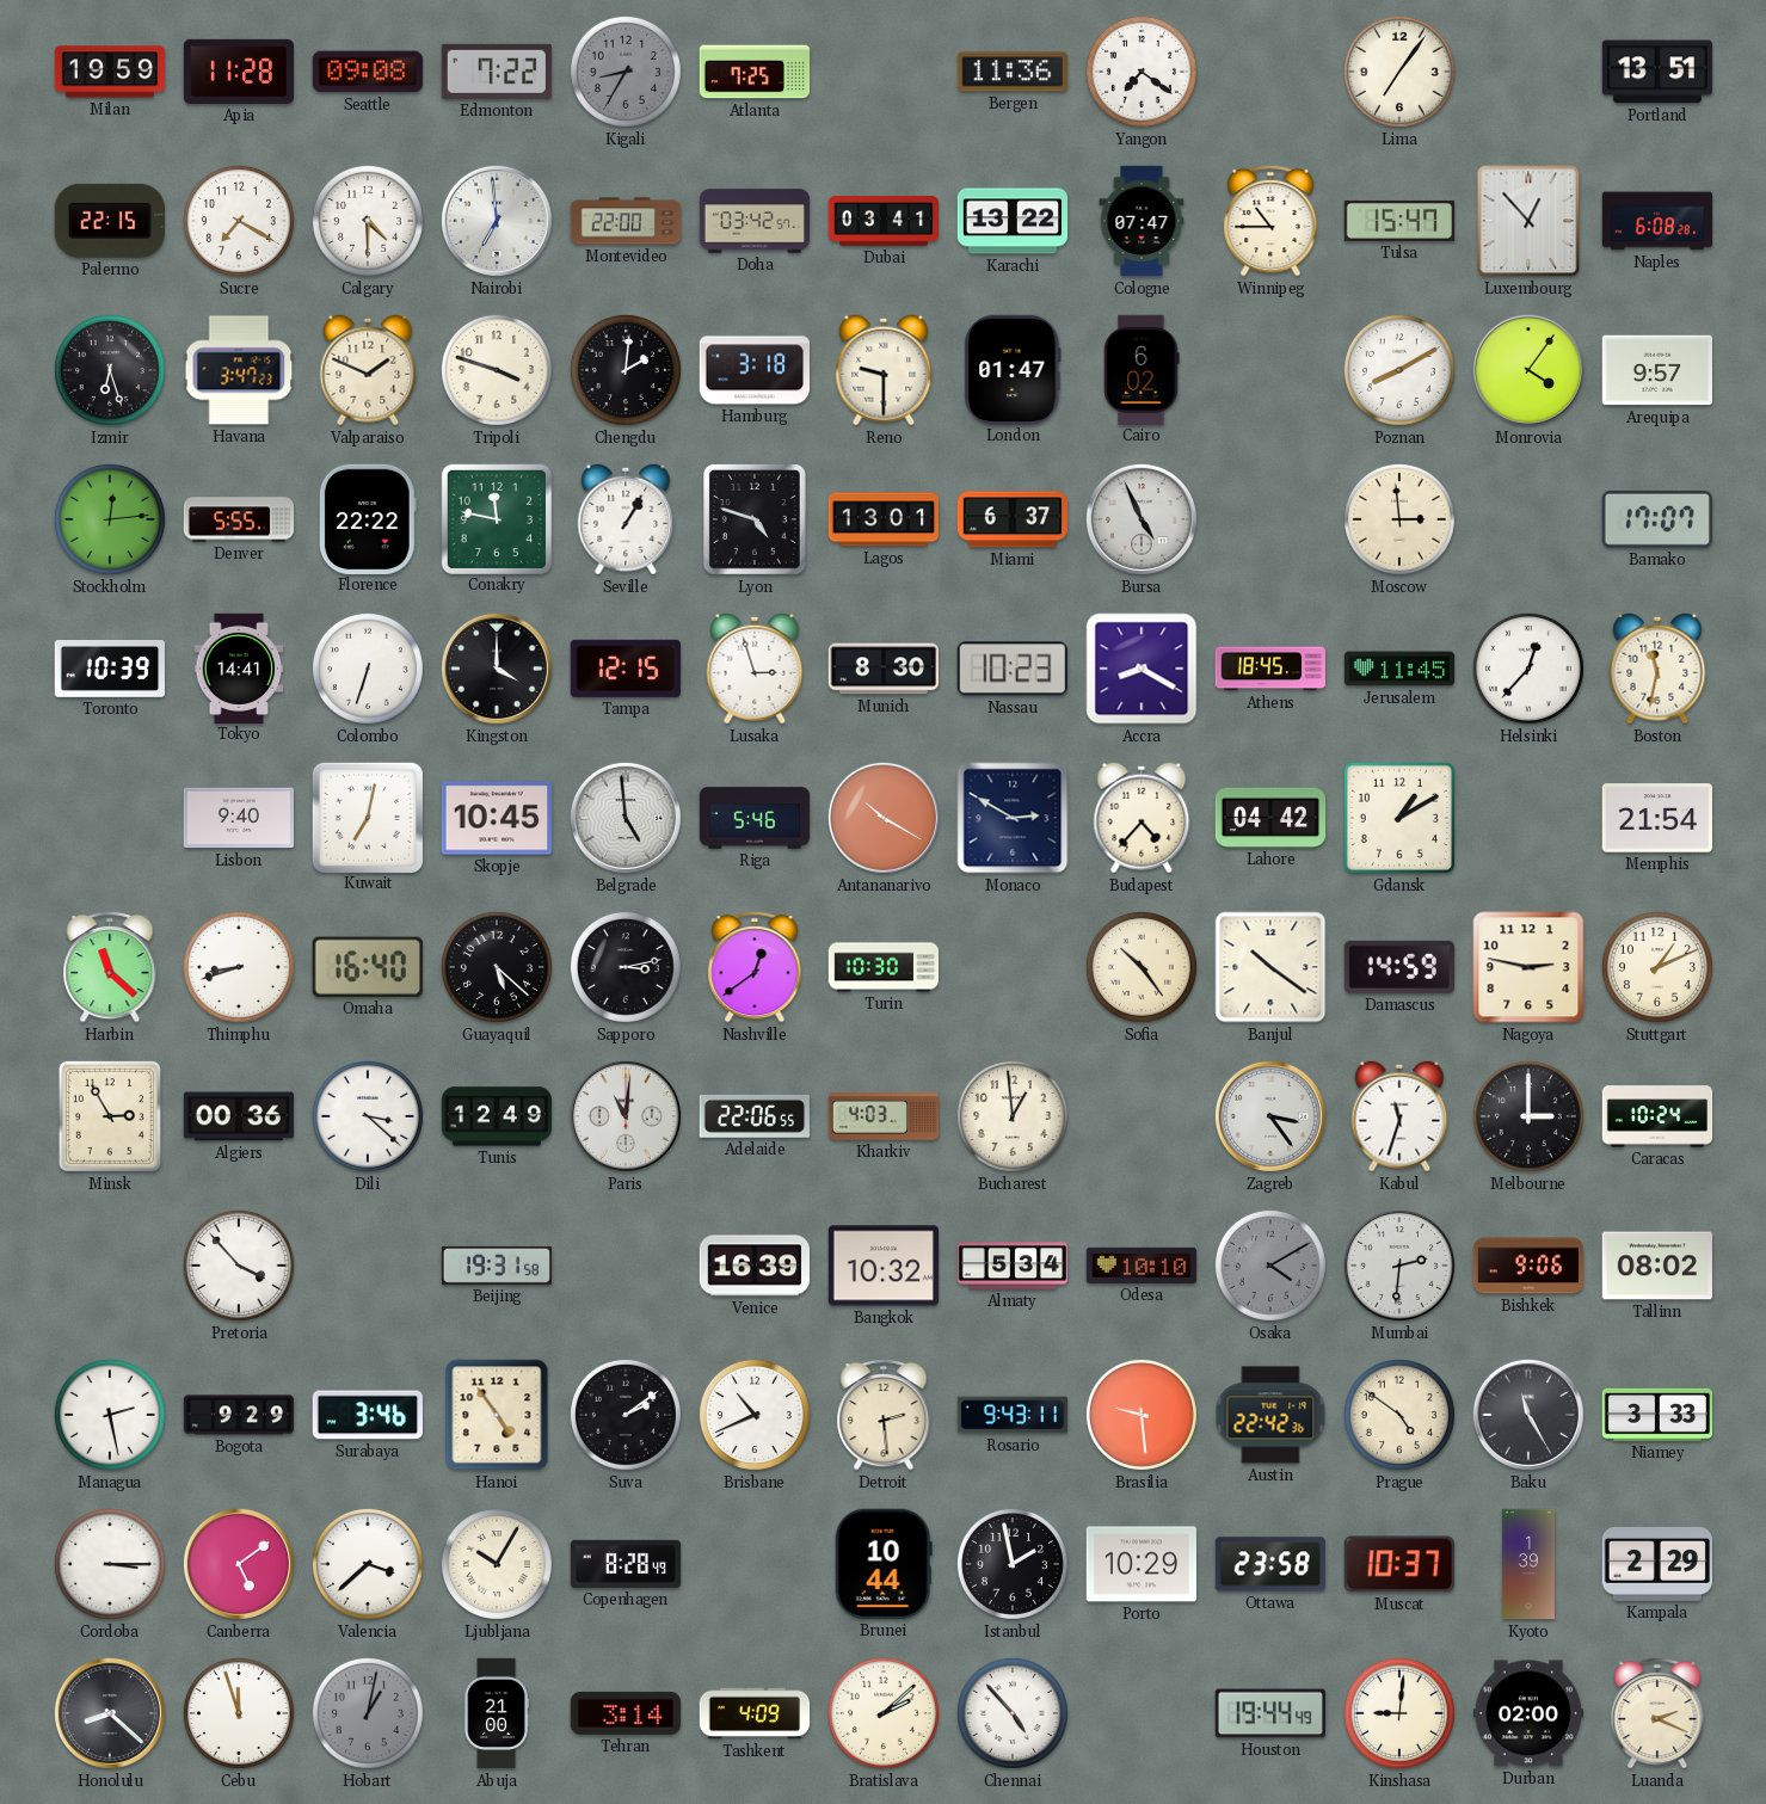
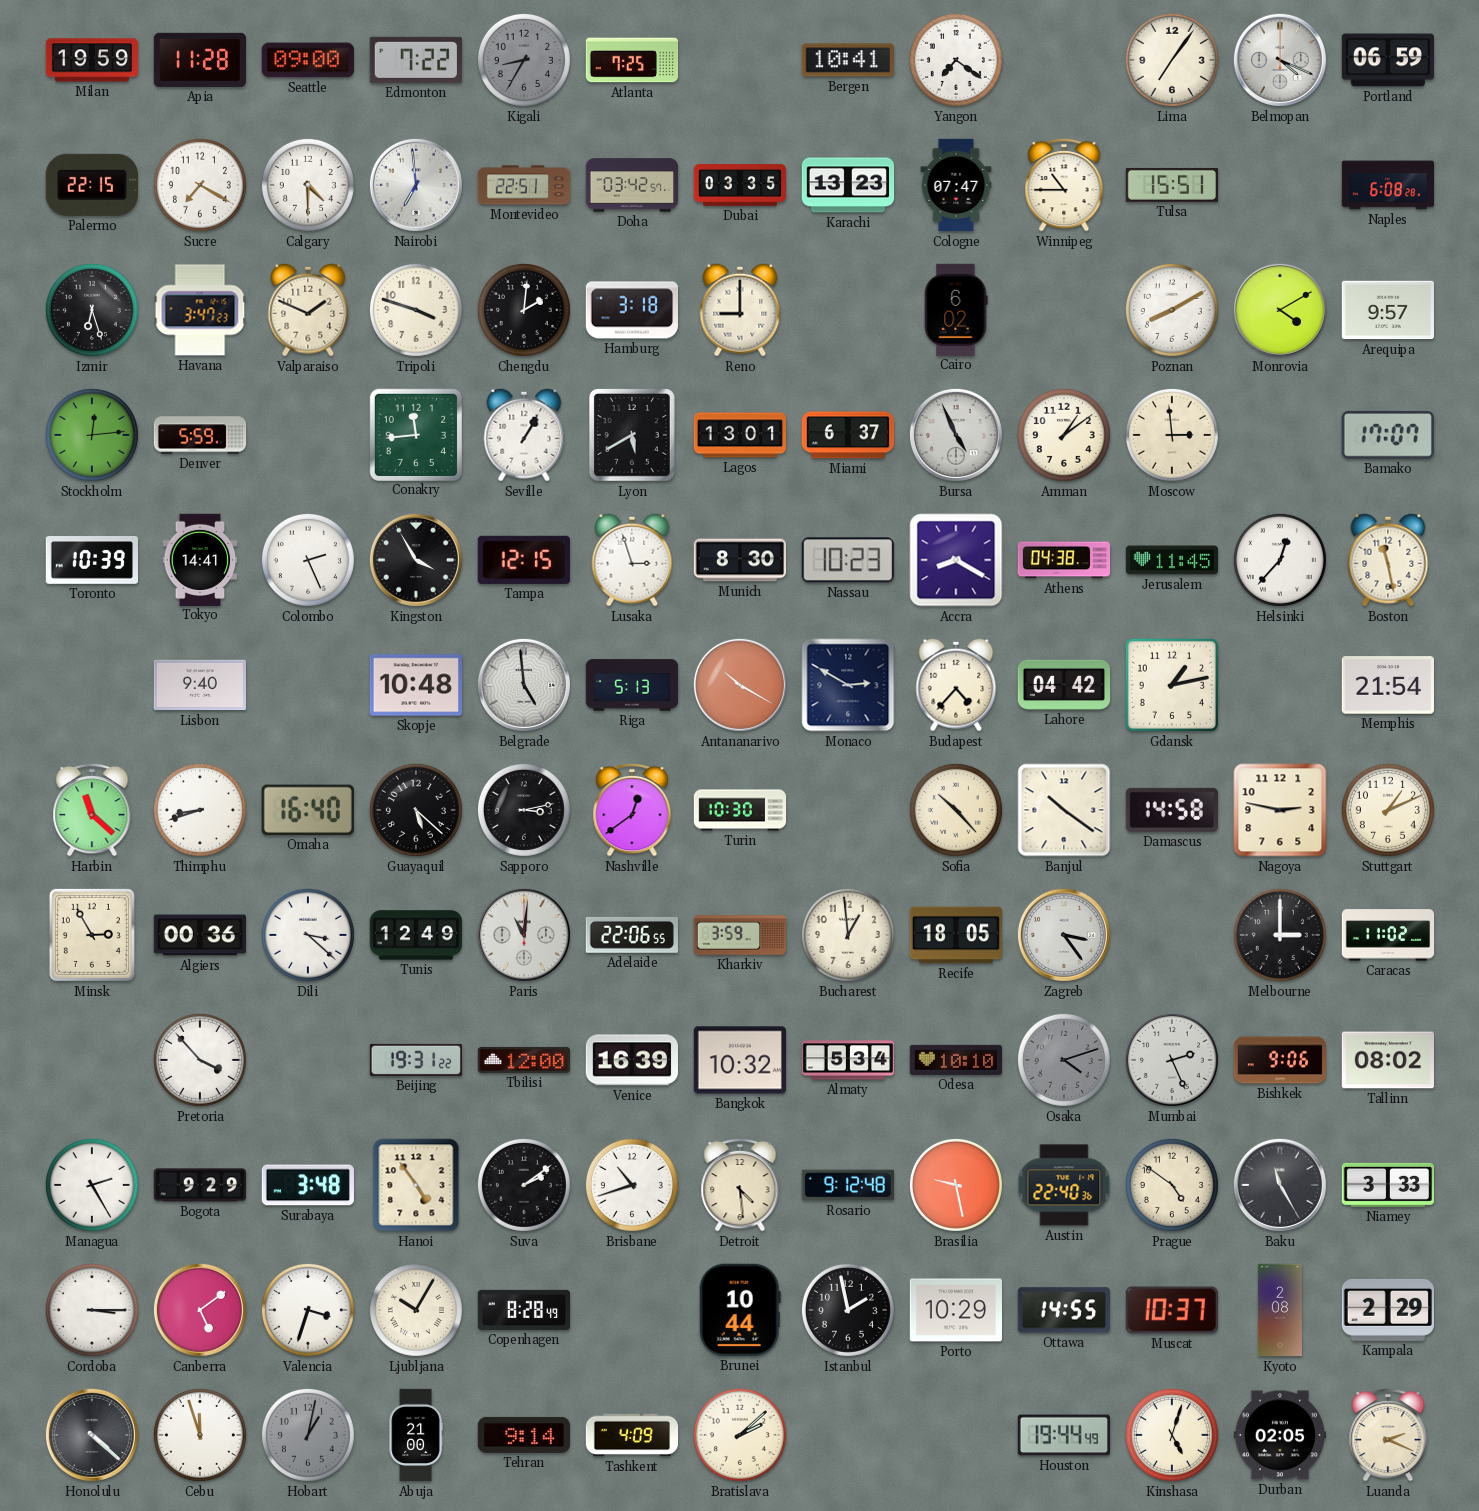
Seattle: 09:08 -> 09:00 (308, 60)
Bergen: 11:36 -> 10:41 (847, 60)
Belmopan: none -> 4:19 (1280, 60)
Portland: 13:51 -> 06:59 (1387, 60)
Montevideo: 22:00 -> 22:51 (524, 185)
Dubai: 03:41 -> 03:35 (740, 185)
Karachi: 13:22 -> 13:23 (848, 185)
Tulsa: 15:47 -> 15:51 (1172, 185)
Luxembourg: 12:53 -> none (1528, 221)
Reno: 9:30 -> 9:00 (740, 310)
London: 01:47 -> none (1013, 369)
Monrovia: 4:06 -> 4:10 (1280, 310)
Denver: 5:55 -> 5:59 (200, 435)
Florence: 22:22 -> none (368, 518)
Conakry: 11:47 -> 11:44 (415, 434)
Lyon: 4:48 -> 5:40 (633, 436)
Amman: none -> 1:09 (1064, 435)
Colombo: 6:33 -> 2:26 (308, 560)
Kingston: 4:00 -> 3:55 (416, 560)
Athens: 18:45 -> 04:38 (1064, 560)
Boston: 11:32 -> 11:28 (1388, 560)
Kuwait: 7:02 -> none (367, 817)
Skopje: 10:45 -> 10:48 (415, 685)
Riga: 5:46 -> 5:13 (632, 685)
Gdansk: 1:10 -> 1:13 (1172, 685)
Sofia: 10:24 -> 10:23 (956, 810)
Damascus: 14:59 -> 14:58 (1172, 810)
Kharkiv: 4:03 -> 3:59 (740, 935)
Recife: none -> 18:05 (955, 935)
Kabul: 11:33 -> none (1399, 1116)
Caracas: 10:24 -> 11:02 (1388, 935)
Beijing: 19:31:58 -> 19:31:22 (416, 1060)
Tbilisi: none -> 12:00 (524, 1060)
Osaka: 4:10 -> 4:12 (1064, 1060)
Mumbai: 2:31 -> 2:26 (1172, 1060)
Managua: 2:28 -> 2:25 (92, 1185)
Surabaya: 3:46 -> 3:48 (308, 1185)
Brisbane: 10:41 -> 10:42 (632, 1185)
Detroit: 2:29 -> 4:29 (740, 1185)
Rosario: 9:43 -> 9:12 (847, 1185)
Brasilia: 9:29 -> 9:28 (956, 1185)
Austin: 22:42 -> 22:40 (1064, 1185)
Valencia: 3:38 -> 3:33 (308, 1310)
Ottawa: 23:58 -> 14:55 (1063, 1310)
Kyoto: 1:39 -> 2:08 (1280, 1310)
Honolulu: 8:22 -> 4:22 (92, 1435)
Tehran: 3:14 -> 9:14 (523, 1435)
Chennai: 4:53 -> none (1013, 1713)
Kinshasa: 9:01 -> 5:03 (1172, 1435)
Durban: 02:00 -> 02:05 (1279, 1435)
